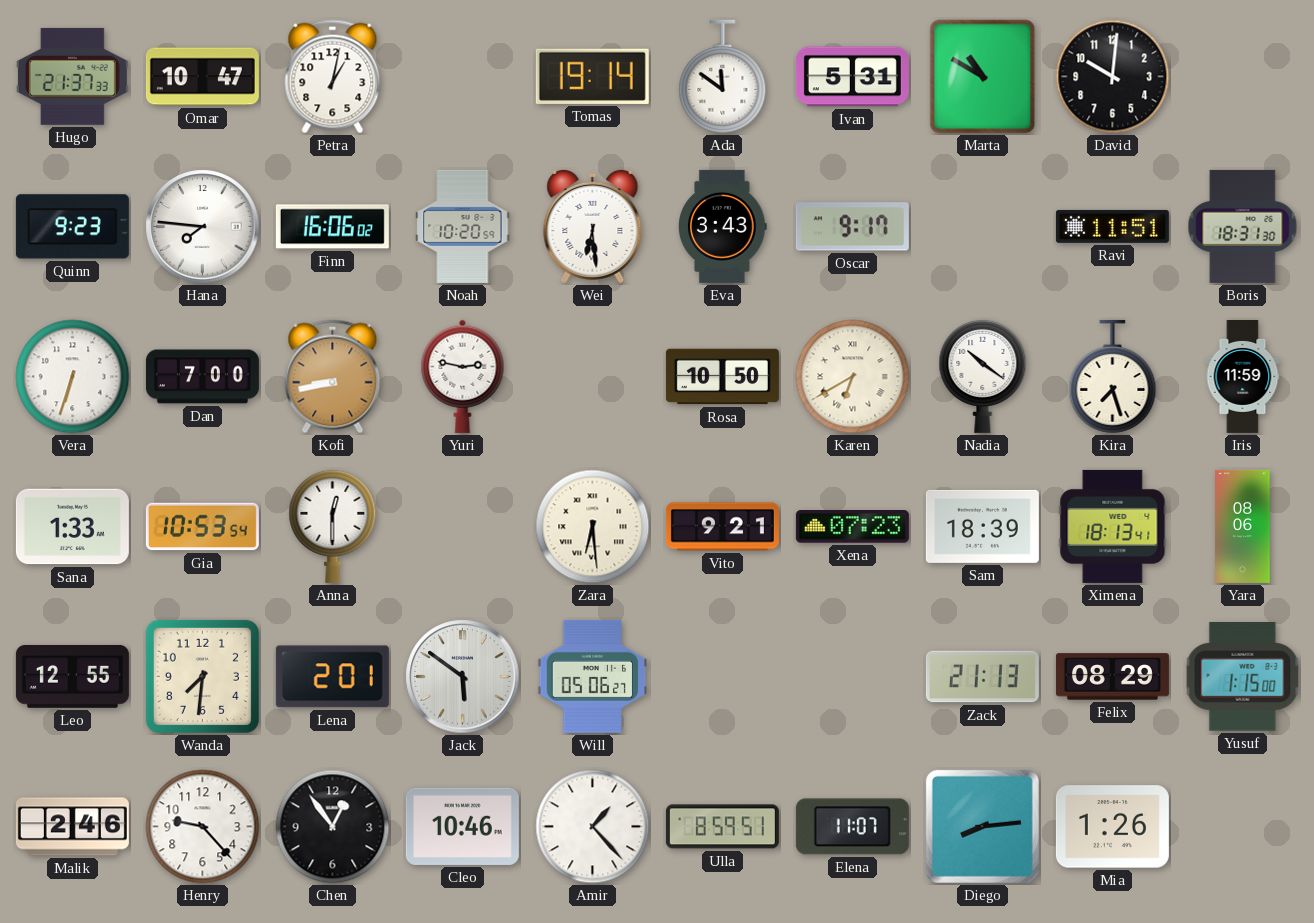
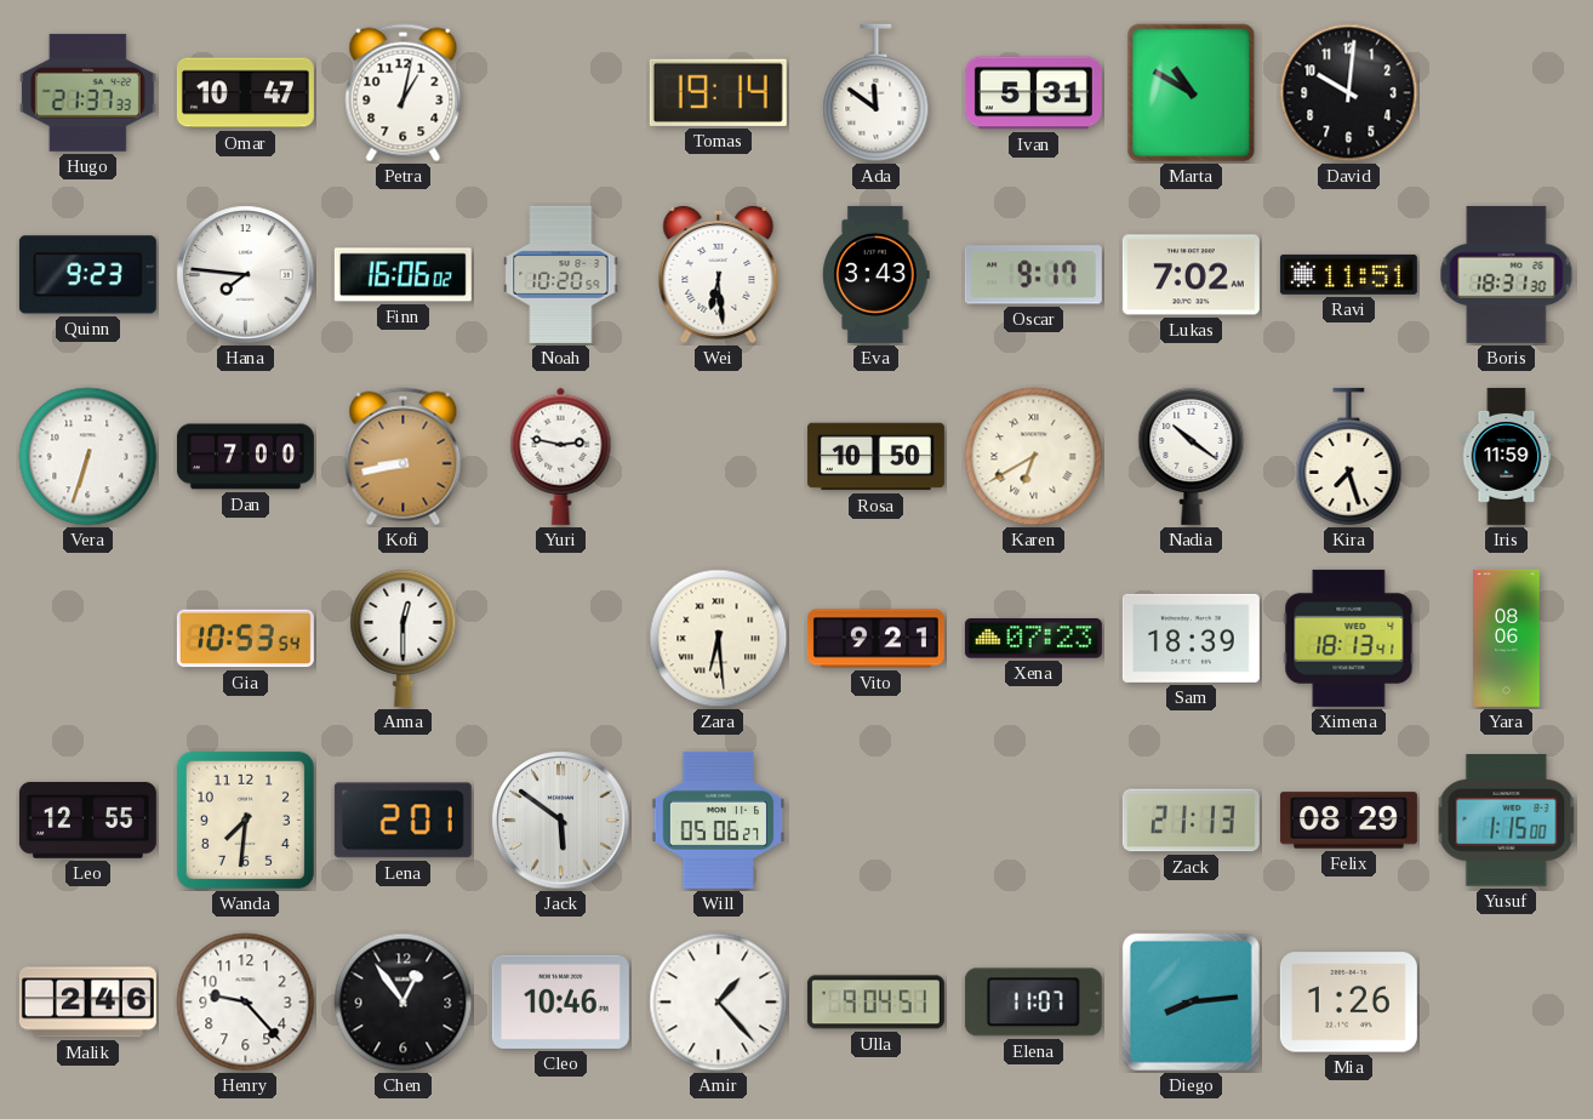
Lukas: none -> 7:02 (1191, 275)
Sana: 1:33 -> none (72, 527)
Ulla: 8:59 -> 9:04 (875, 1003)
